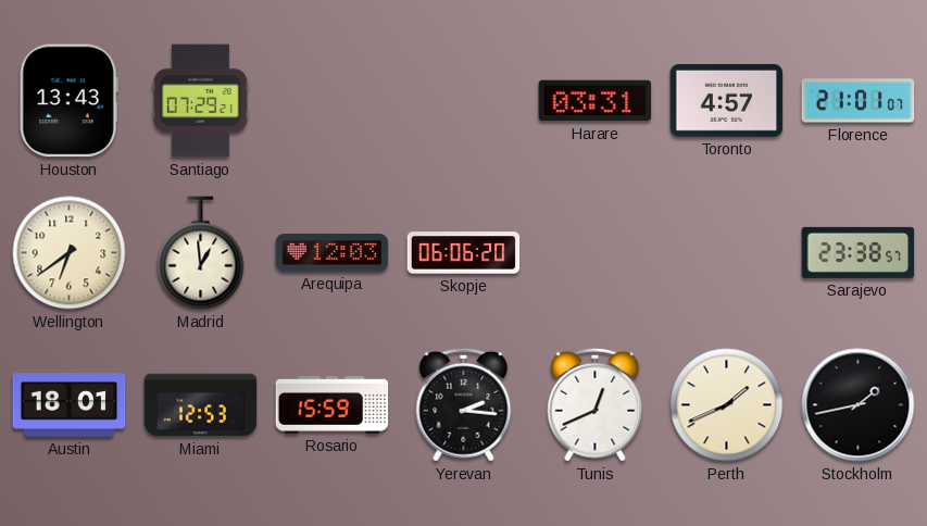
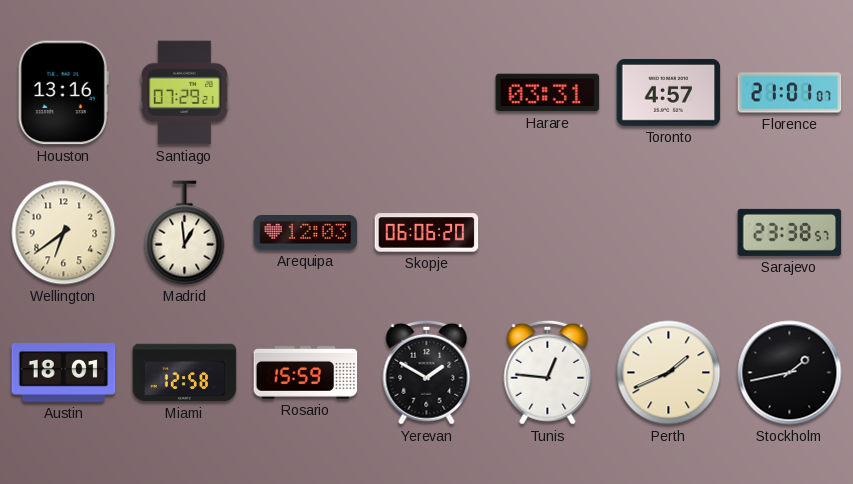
Houston: 13:43 -> 13:16 (63, 93)
Miami: 12:53 -> 12:58 (185, 373)
Yerevan: 2:16 -> 1:50 (427, 372)
Tunis: 12:41 -> 12:46 (548, 372)
